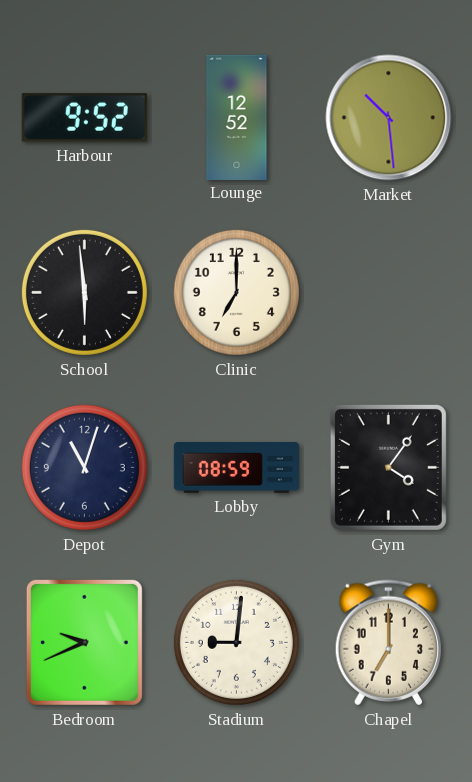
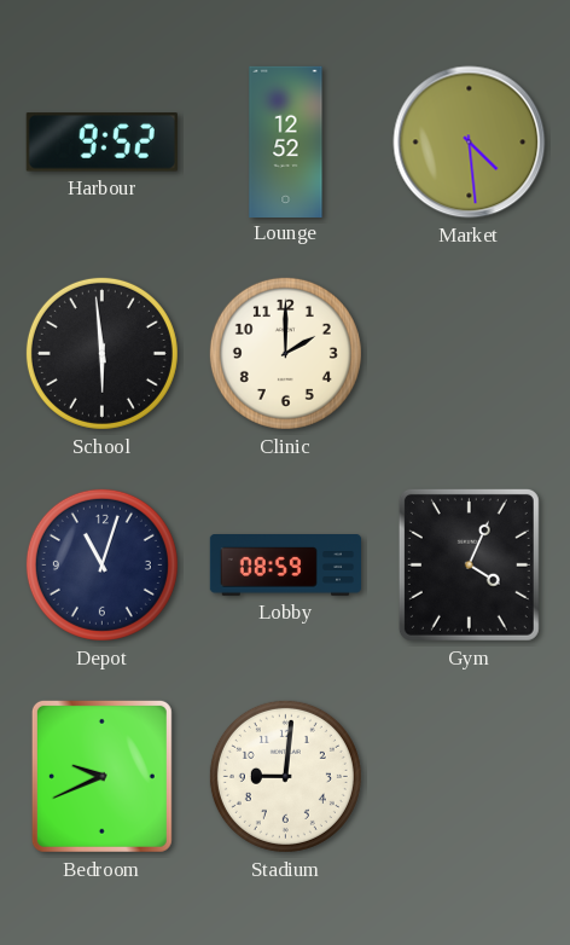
Market: 10:29 -> 4:29 (470, 143)
Clinic: 7:00 -> 2:00 (285, 353)
Gym: 4:06 -> 4:04 (469, 564)
Chapel: 7:00 -> none (388, 643)
